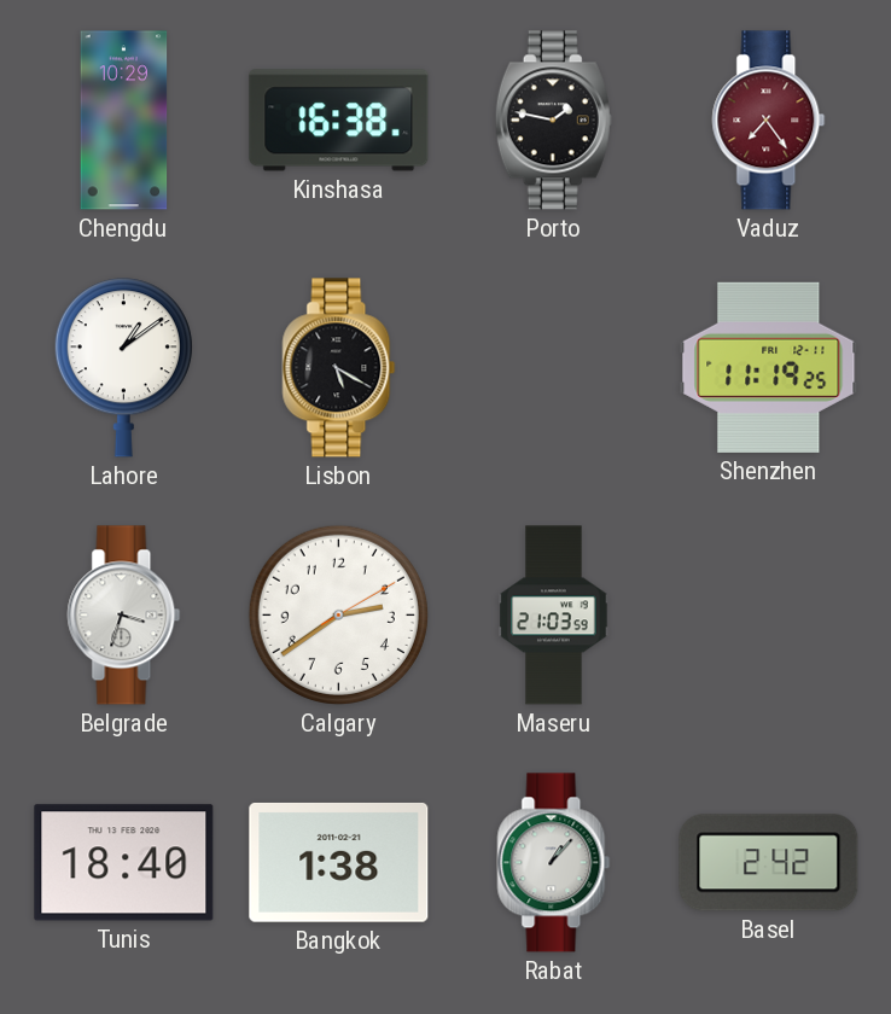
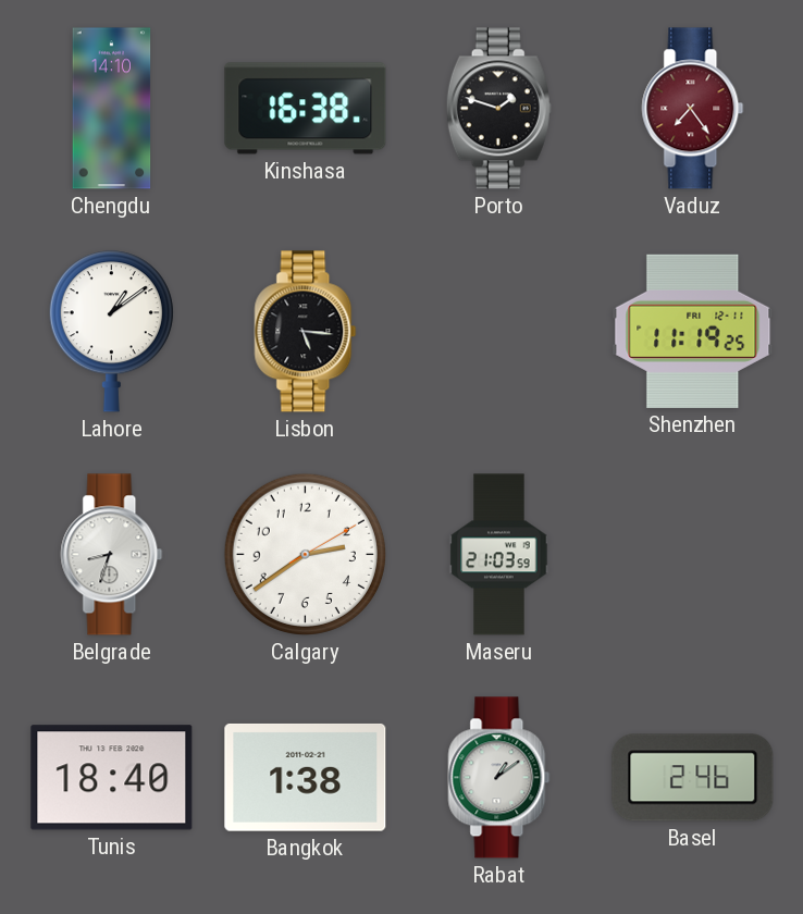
Chengdu: 10:29 -> 14:10 (112, 109)
Porto: 1:47 -> 1:48 (498, 109)
Lisbon: 5:20 -> 5:16 (306, 332)
Belgrade: 3:33 -> 8:33 (112, 555)
Rabat: 1:07 -> 1:09 (499, 778)
Basel: 2:42 -> 2:46 (693, 778)
